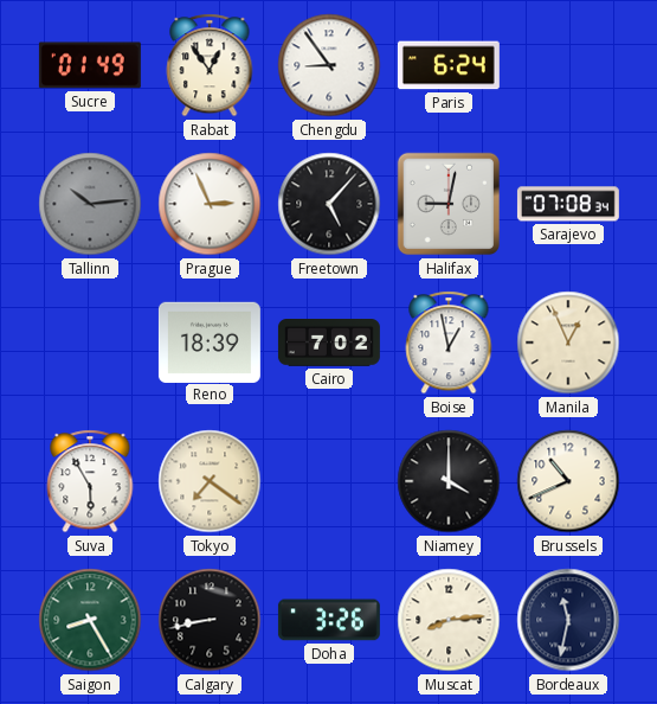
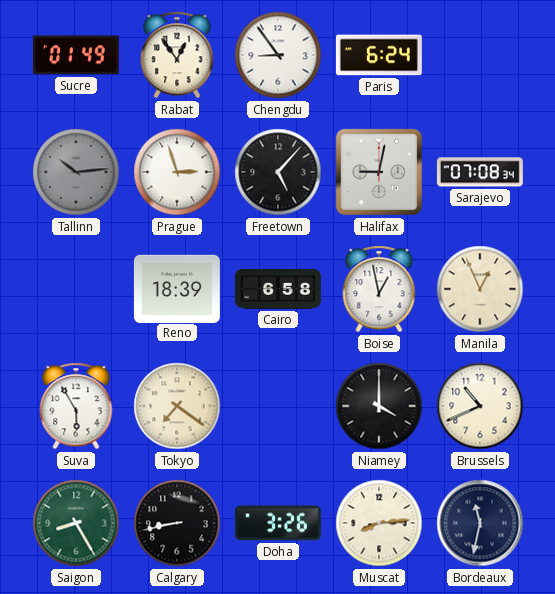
Prague: 2:56 -> 2:57 (177, 172)
Cairo: 7:02 -> 6:58 (278, 290)
